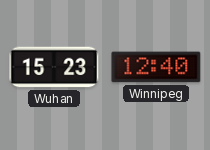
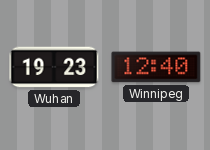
Wuhan: 15:23 -> 19:23 (54, 67)
